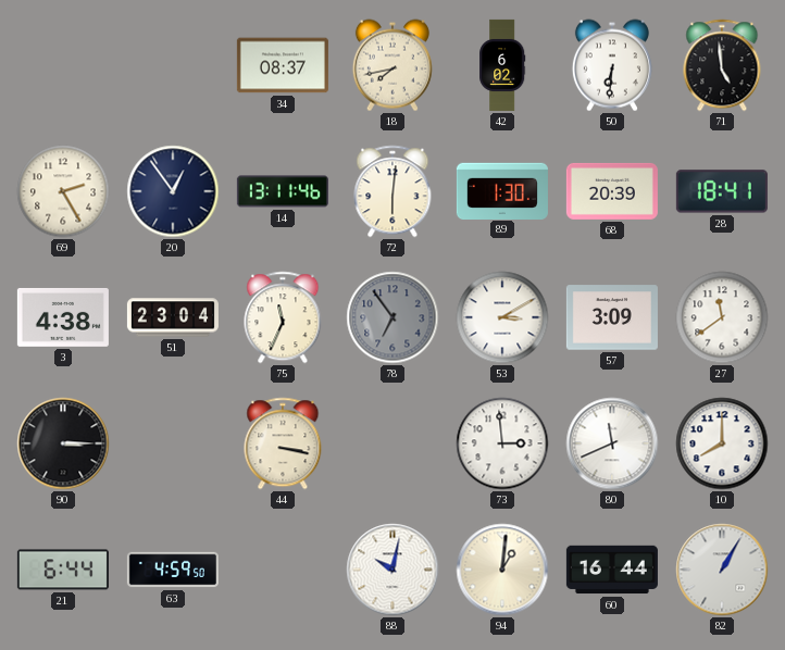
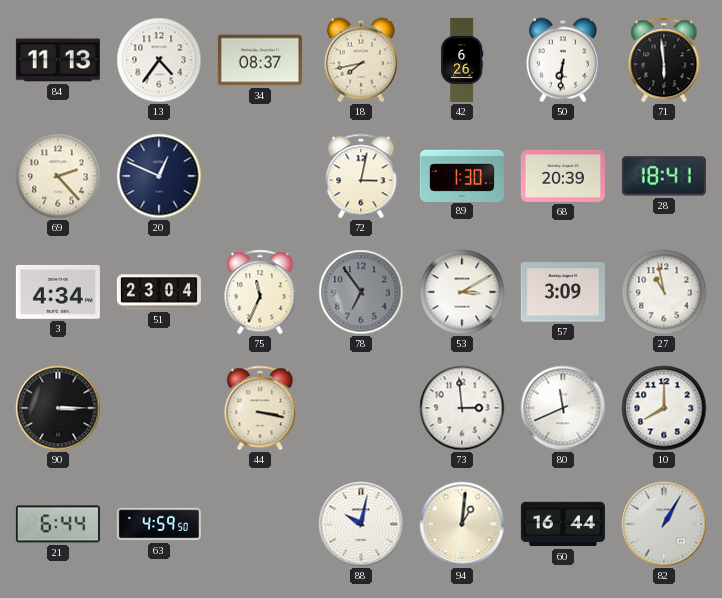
84: none -> 11:13 (58, 60)
13: none -> 4:36 (159, 60)
42: 6:02 -> 6:26 (462, 60)
71: 4:59 -> 5:59 (664, 60)
69: 2:25 -> 2:23 (58, 176)
20: 12:54 -> 12:49 (159, 176)
14: 13:11 -> none (283, 191)
72: 6:01 -> 3:02 (361, 176)
3: 4:38 -> 4:34 (58, 292)
27: 11:39 -> 10:58 (664, 292)
